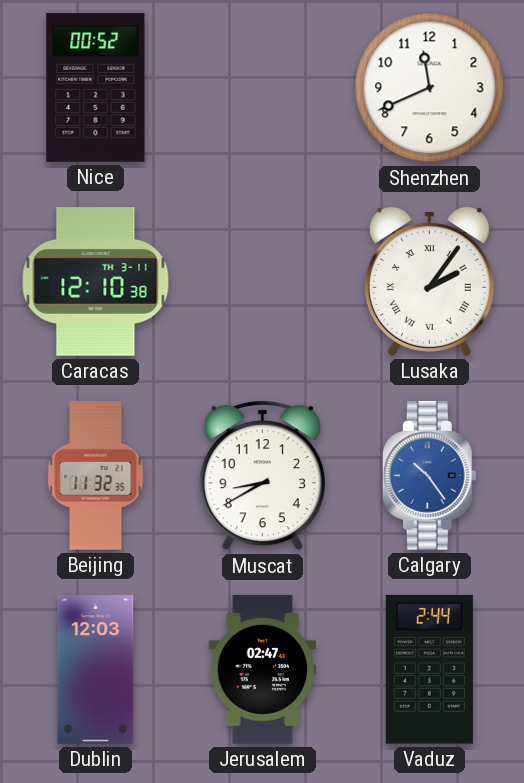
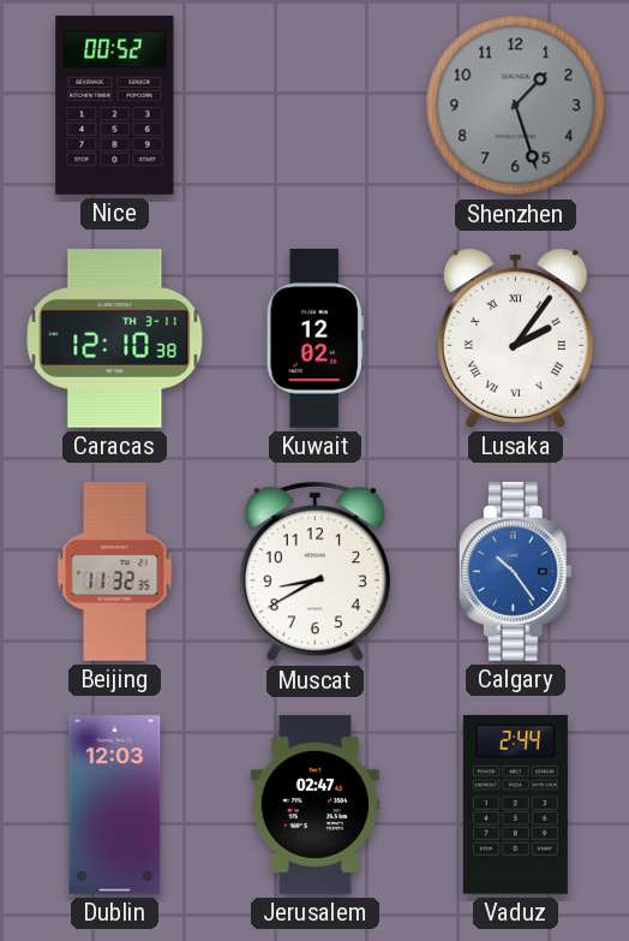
Shenzhen: 11:41 -> 1:27 (516, 106)
Shenzhen dial: white -> grey (516, 106)
Kuwait: none -> 12:02 (314, 339)
